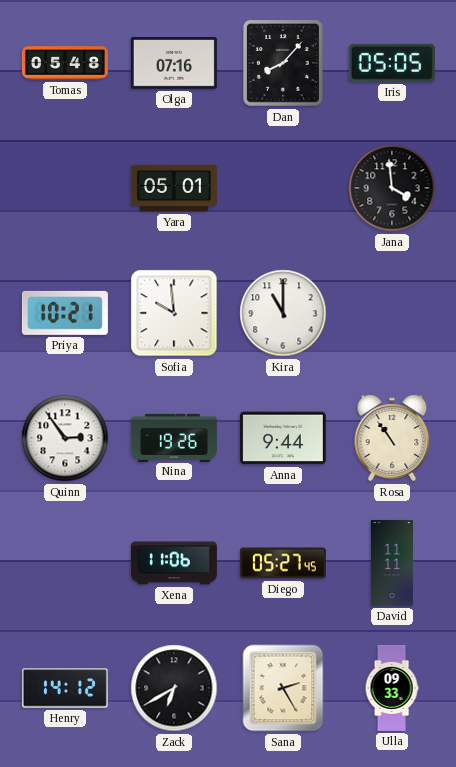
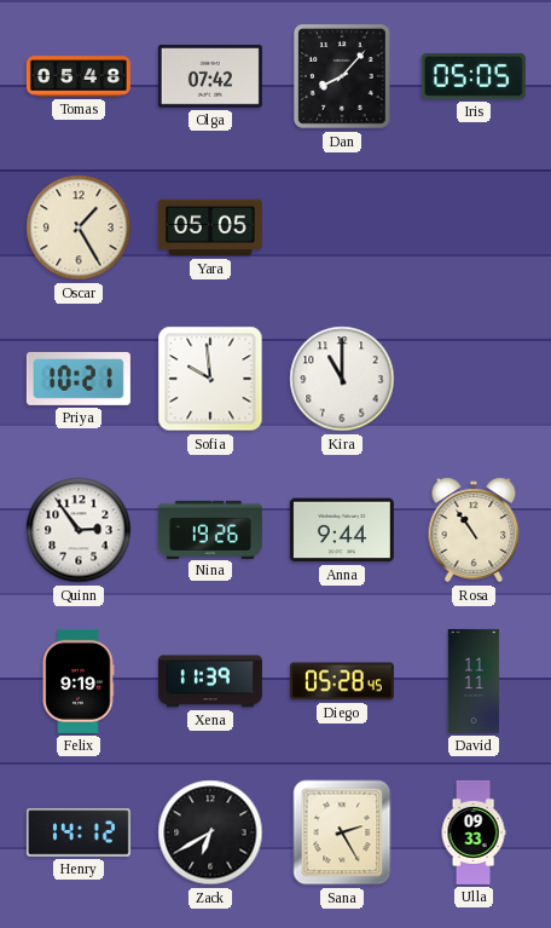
Olga: 07:16 -> 07:42 (210, 77)
Oscar: none -> 1:25 (79, 227)
Yara: 05:01 -> 05:05 (210, 227)
Jana: 3:59 -> none (392, 188)
Felix: none -> 9:19 (79, 681)
Xena: 11:06 -> 11:39 (210, 681)
Diego: 05:27 -> 05:28 (342, 681)
